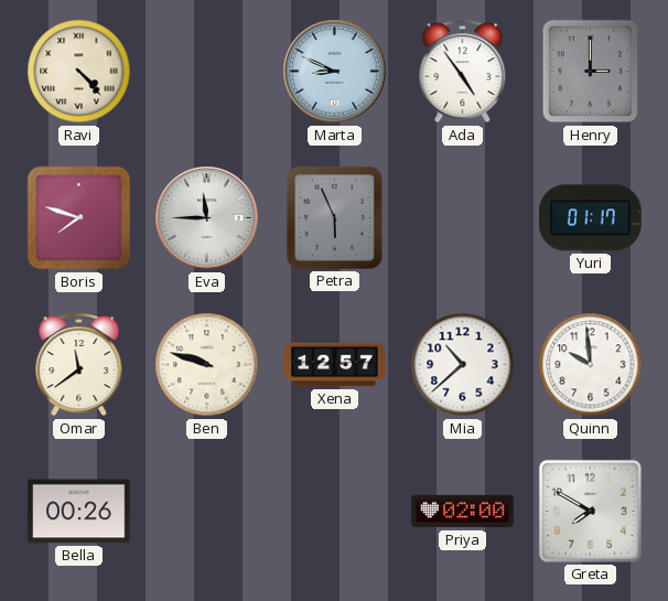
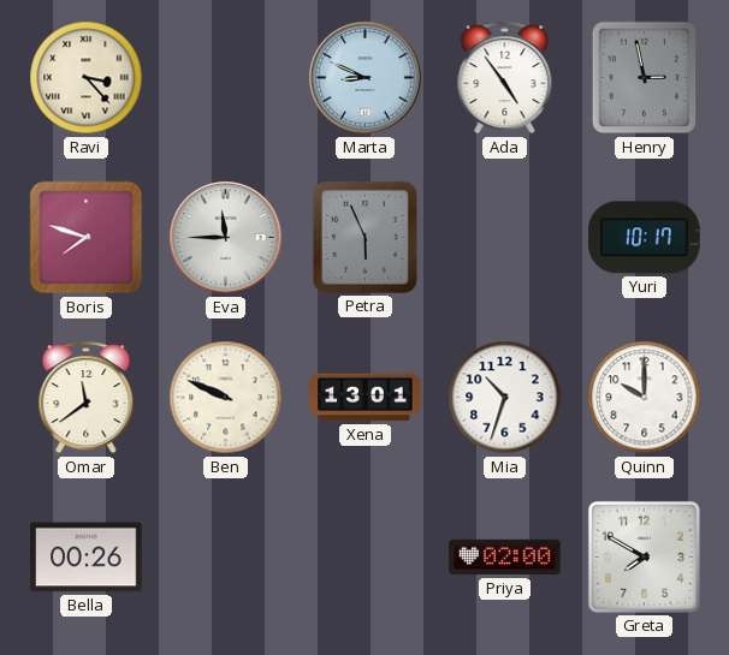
Ravi: 4:23 -> 3:23 (87, 78)
Henry: 3:00 -> 2:58 (645, 78)
Yuri: 01:17 -> 10:17 (645, 238)
Ben: 9:48 -> 9:49 (226, 398)
Xena: 12:57 -> 13:01 (366, 398)
Mia: 10:38 -> 10:33 (505, 398)
Quinn: 9:59 -> 10:00 (645, 398)
